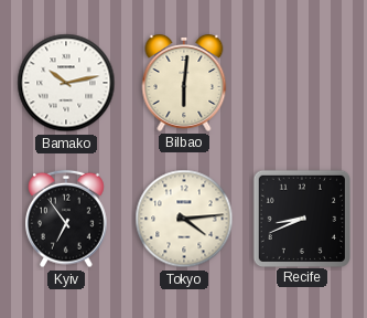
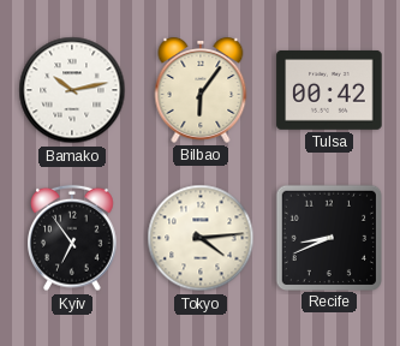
Bilbao: 6:01 -> 6:06 (201, 91)
Tulsa: none -> 00:42 (329, 90)
